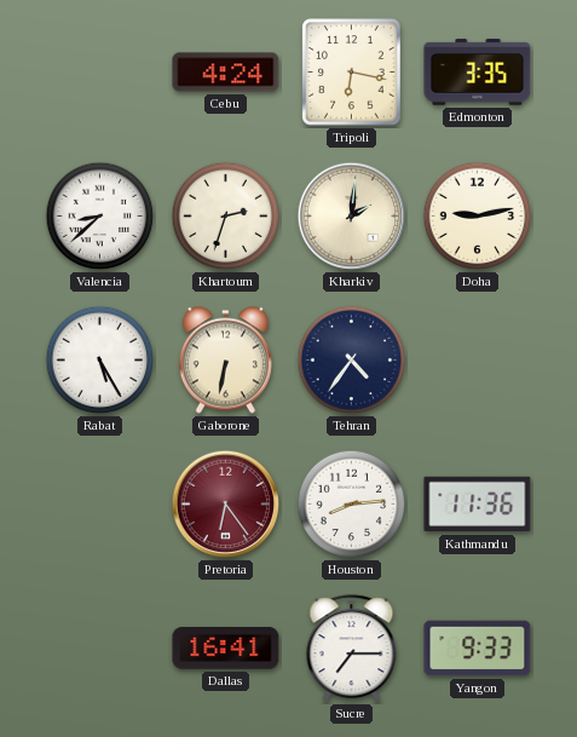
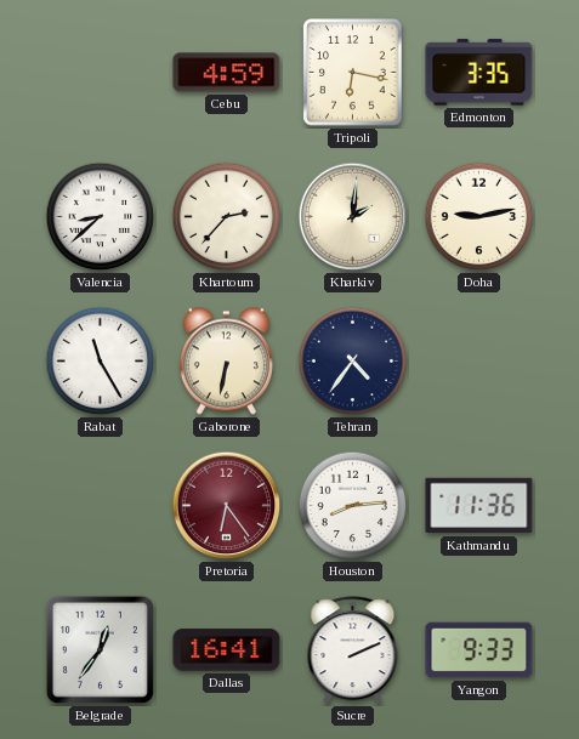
Cebu: 4:24 -> 4:59 (227, 73)
Khartoum: 2:33 -> 2:37 (227, 217)
Rabat: 5:25 -> 11:25 (101, 362)
Belgrade: none -> 12:36 (100, 649)
Sucre: 7:15 -> 2:11 (353, 650)
